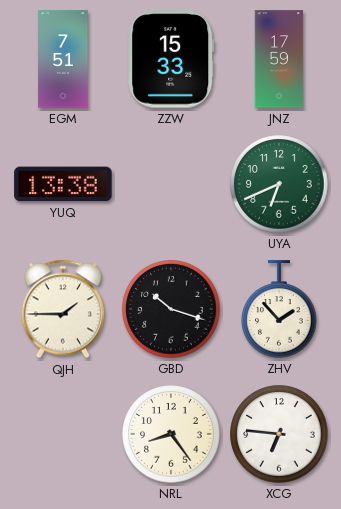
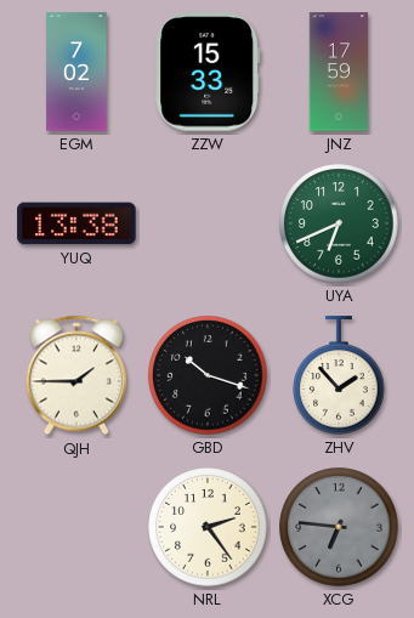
EGM: 7:51 -> 7:02 (76, 72)
NRL: 8:24 -> 2:24 (208, 527)
XCG dial: white -> grey (339, 527)
